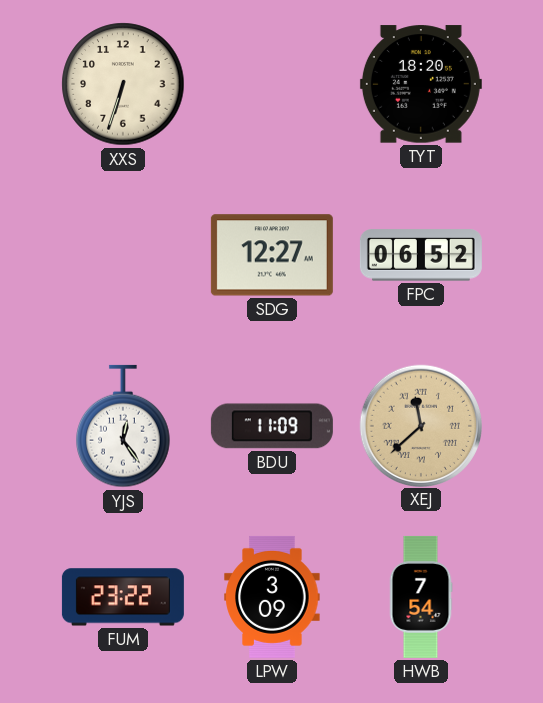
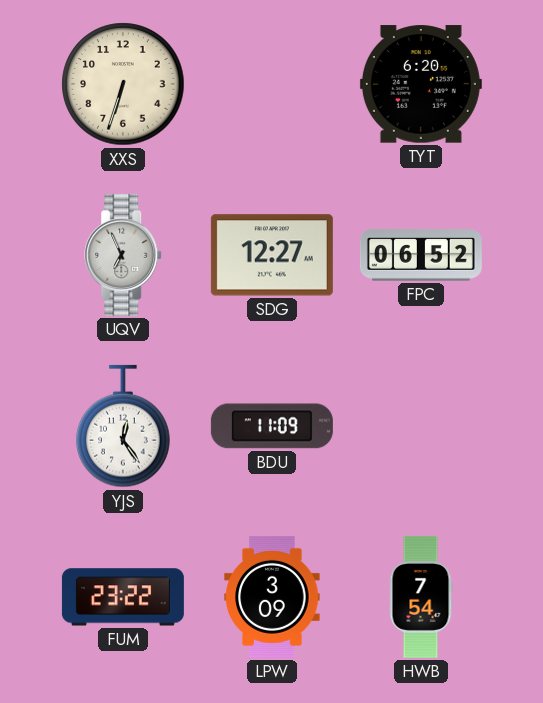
TYT: 18:20 -> 6:20 (421, 84)
UQV: none -> 6:56 (124, 255)
XEJ: 11:38 -> none (420, 425)
